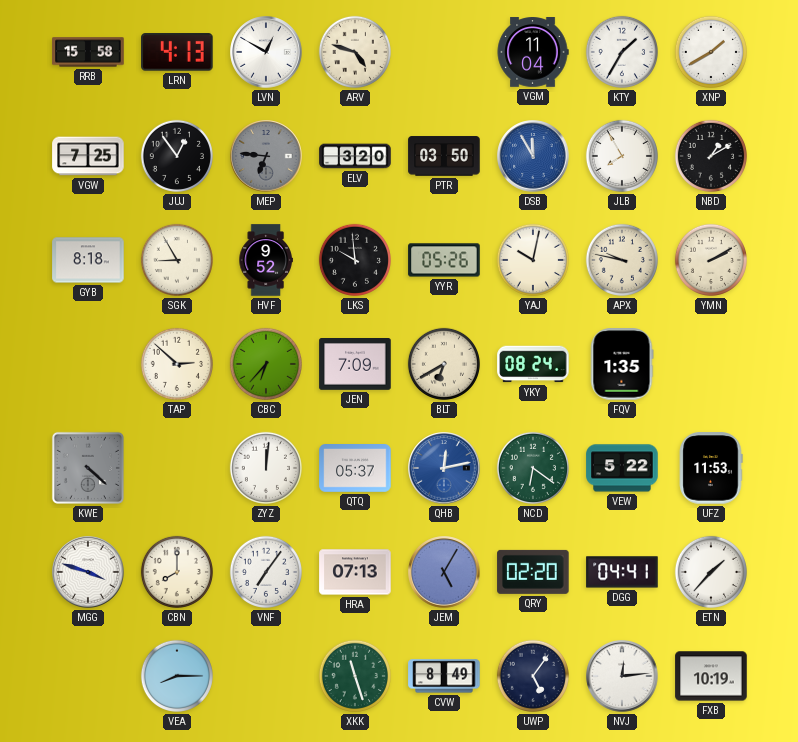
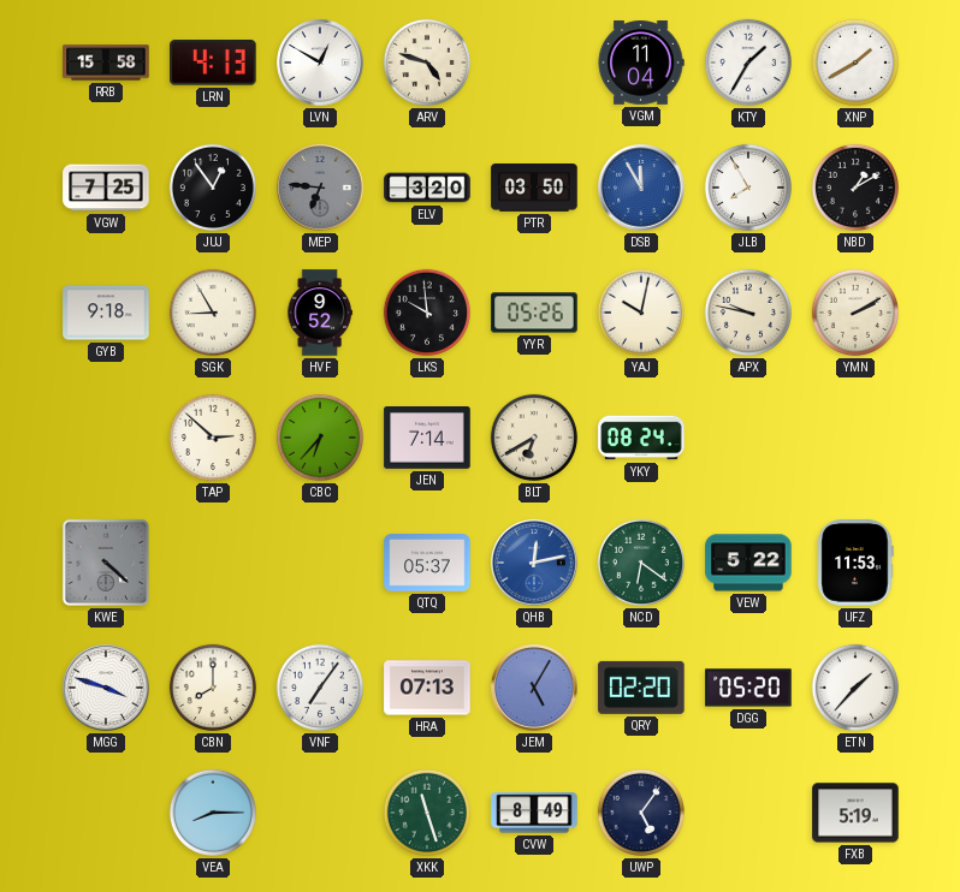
GYB: 8:18 -> 9:18 (106, 313)
JEN: 7:09 -> 7:14 (427, 439)
FQV: 1:35 -> none (622, 364)
ZYZ: 12:01 -> none (266, 468)
DGG: 04:41 -> 05:20 (748, 688)
NVJ: 12:14 -> none (622, 676)
FXB: 10:19 -> 5:19 (855, 813)
